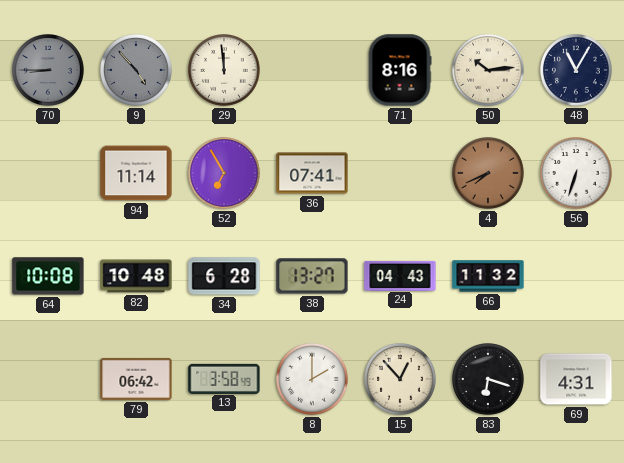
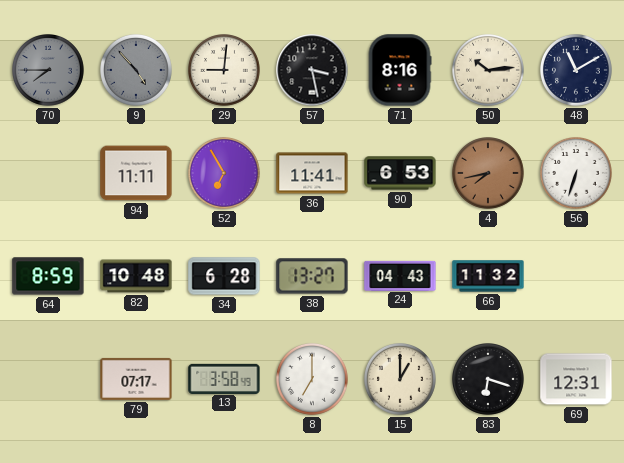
70: 8:45 -> 7:45 (49, 71)
29: 11:59 -> 9:01 (225, 71)
57: none -> 3:28 (312, 70)
48: 11:05 -> 11:10 (577, 71)
94: 11:14 -> 11:11 (136, 173)
36: 07:41 -> 11:41 (312, 173)
90: none -> 6:53 (400, 173)
4: 7:41 -> 7:43 (489, 174)
64: 10:08 -> 8:59 (48, 276)
79: 06:42 -> 07:17 (136, 379)
8: 2:00 -> 7:00 (313, 380)
15: 12:53 -> 1:00 (401, 380)
69: 4:31 -> 12:31 (576, 379)
